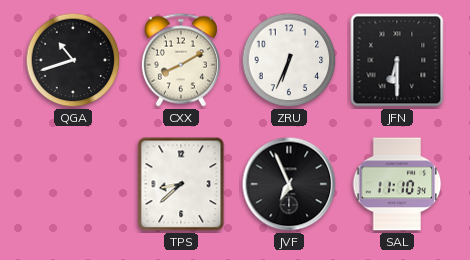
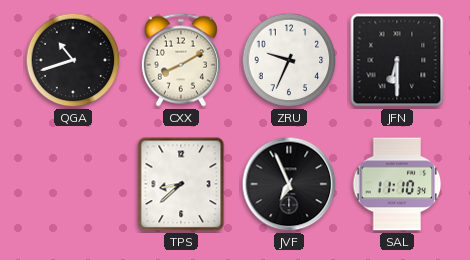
ZRU: 6:34 -> 9:34 (289, 60)
